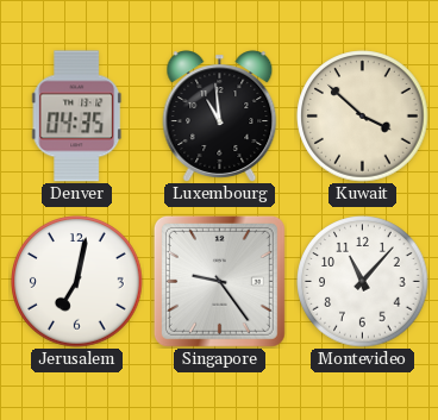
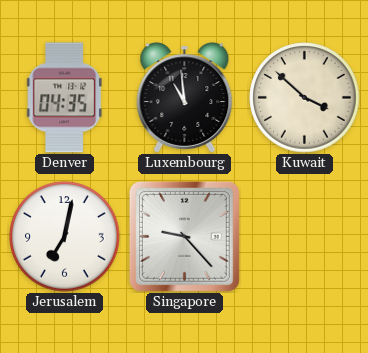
Singapore: 9:24 -> 9:23 (184, 236)
Montevideo: 11:07 -> none (363, 282)
